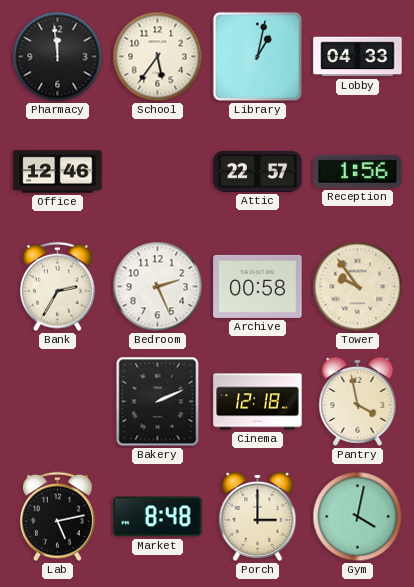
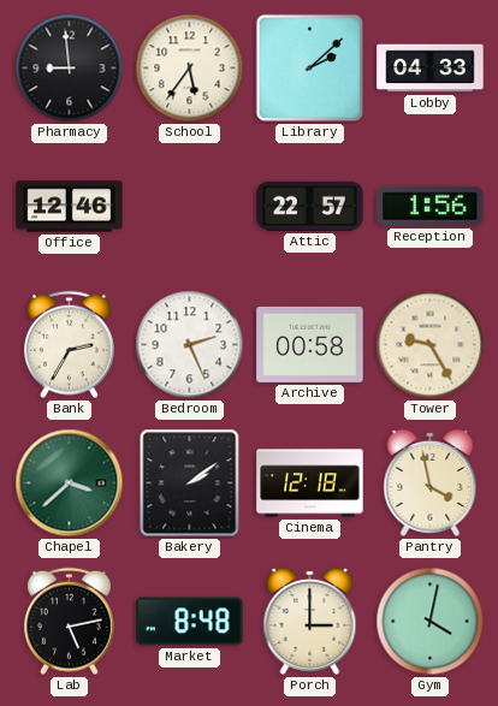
Pharmacy: 11:59 -> 8:59 (70, 69)
Library: 1:02 -> 2:08 (309, 67)
Tower: 9:54 -> 9:25 (431, 345)
Chapel: none -> 3:38 (70, 483)
Bakery: 2:11 -> 2:09 (190, 483)
